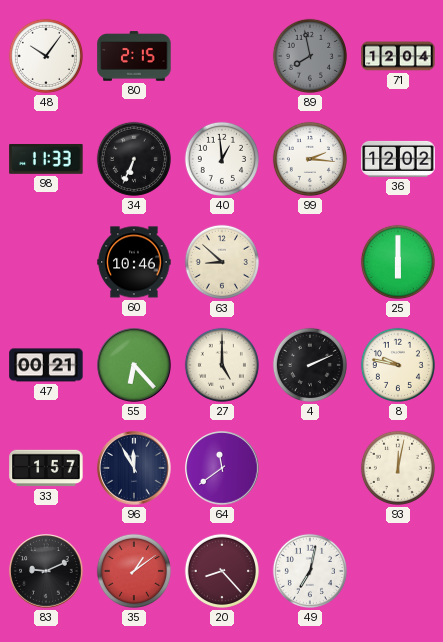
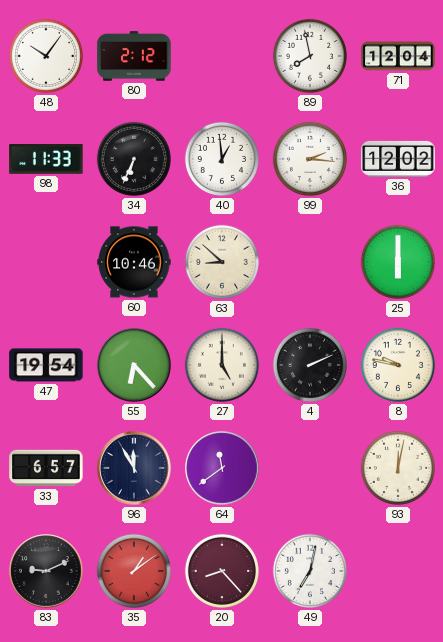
80: 2:15 -> 2:12 (134, 56)
89 dial: grey -> white (310, 56)
47: 00:21 -> 19:54 (46, 365)
33: 1:57 -> 6:57 (46, 468)
